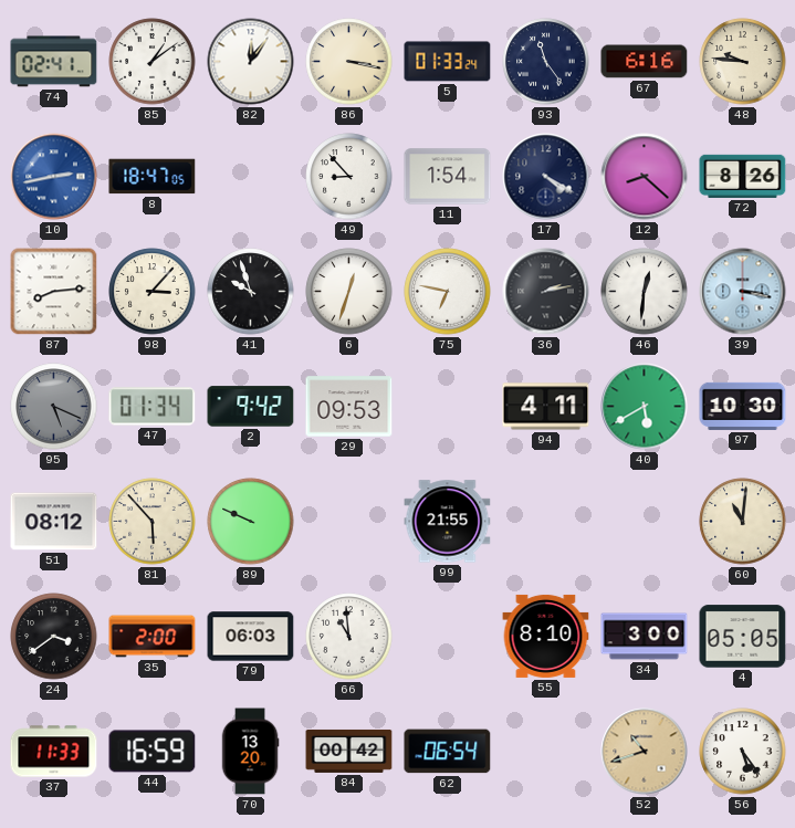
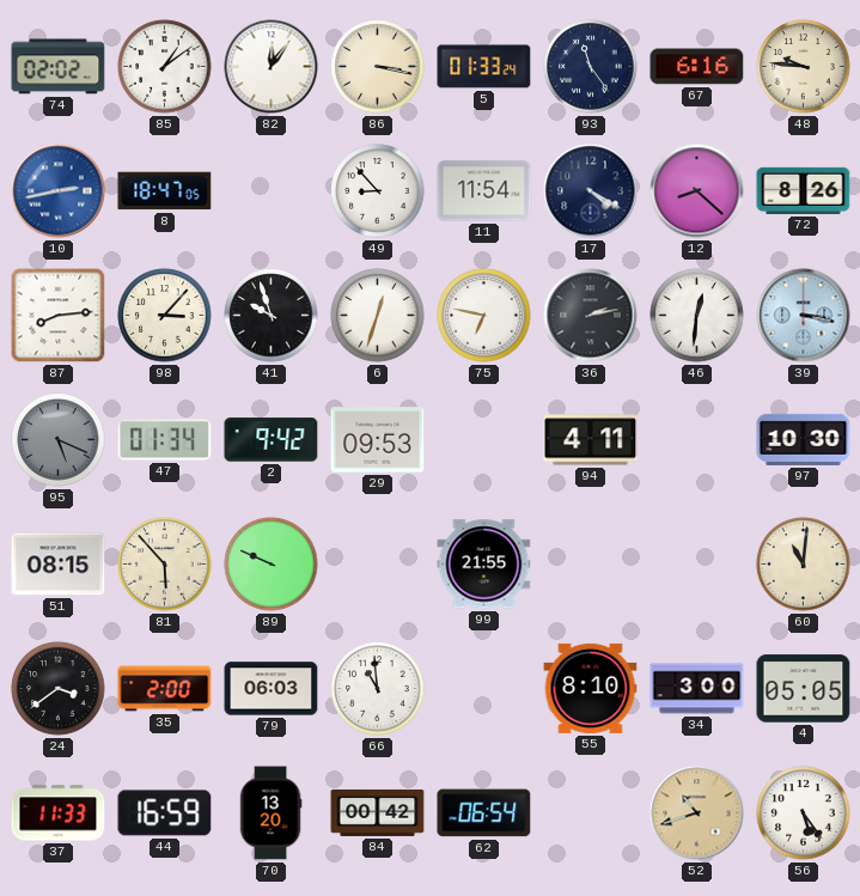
74: 02:41 -> 02:02 (59, 67)
11: 1:54 -> 11:54 (484, 191)
40: 5:40 -> none (645, 407)
51: 08:12 -> 08:15 (59, 565)
